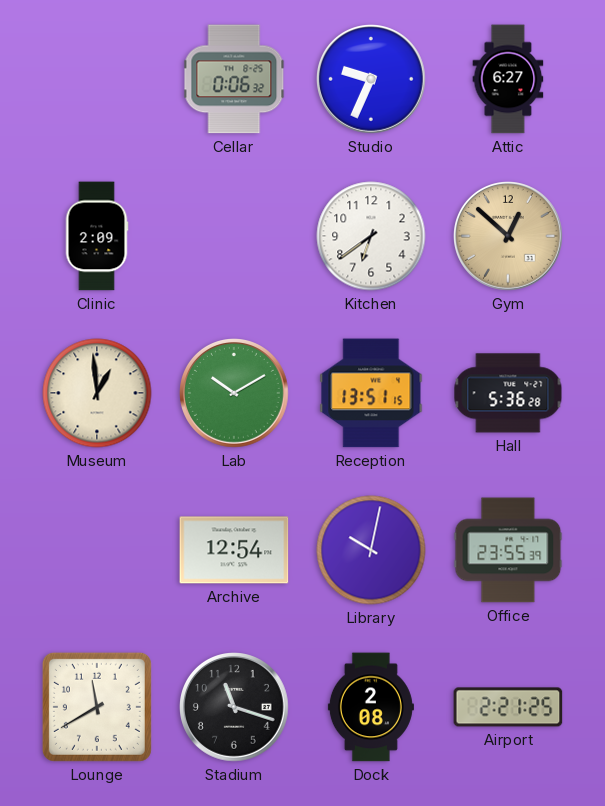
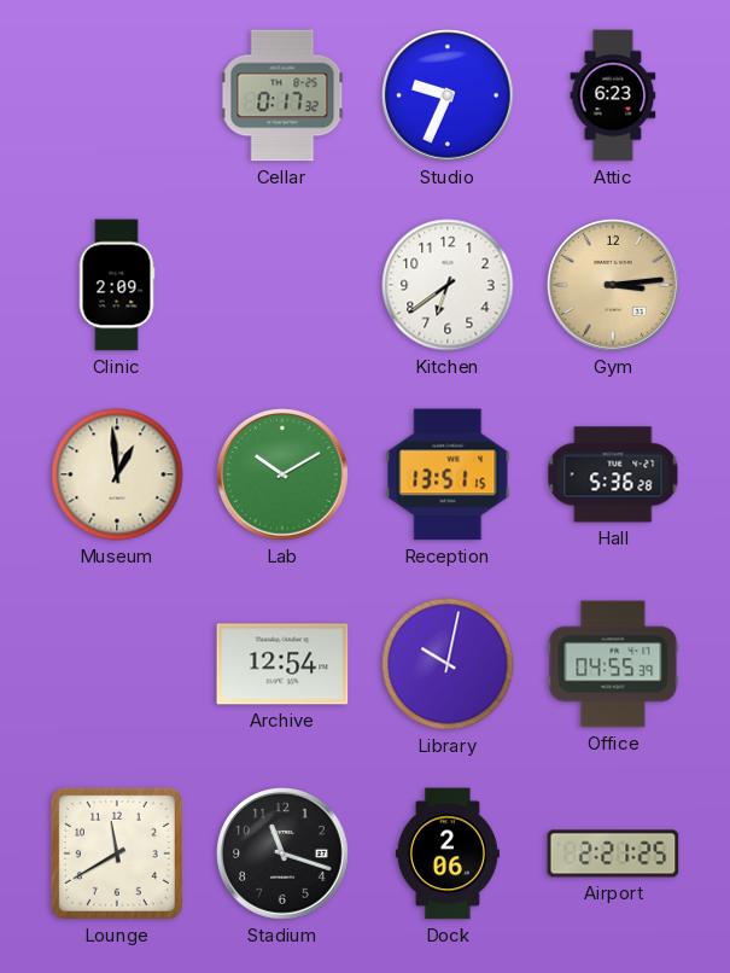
Cellar: 0:06 -> 0:17 (282, 95)
Attic: 6:27 -> 6:23 (613, 95)
Gym: 12:52 -> 3:14 (614, 286)
Office: 23:55 -> 04:55 (613, 664)
Dock: 2:08 -> 2:06 (448, 853)
